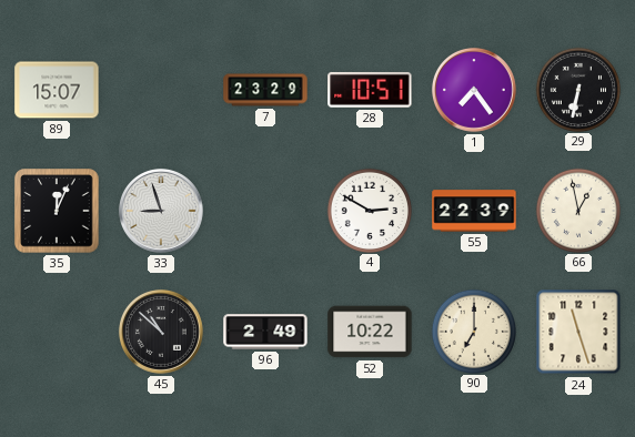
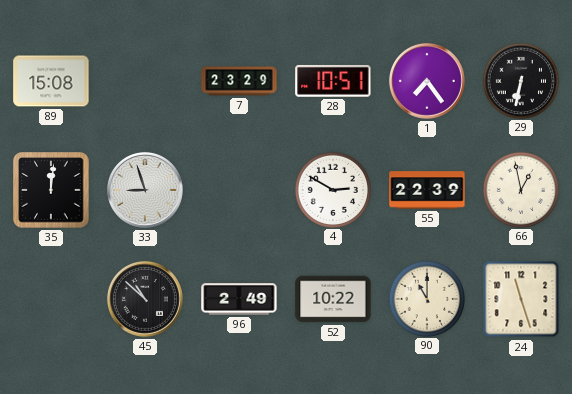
89: 15:07 -> 15:08 (51, 81)
35: 12:04 -> 12:01 (51, 190)
90: 7:00 -> 11:00 (426, 298)
